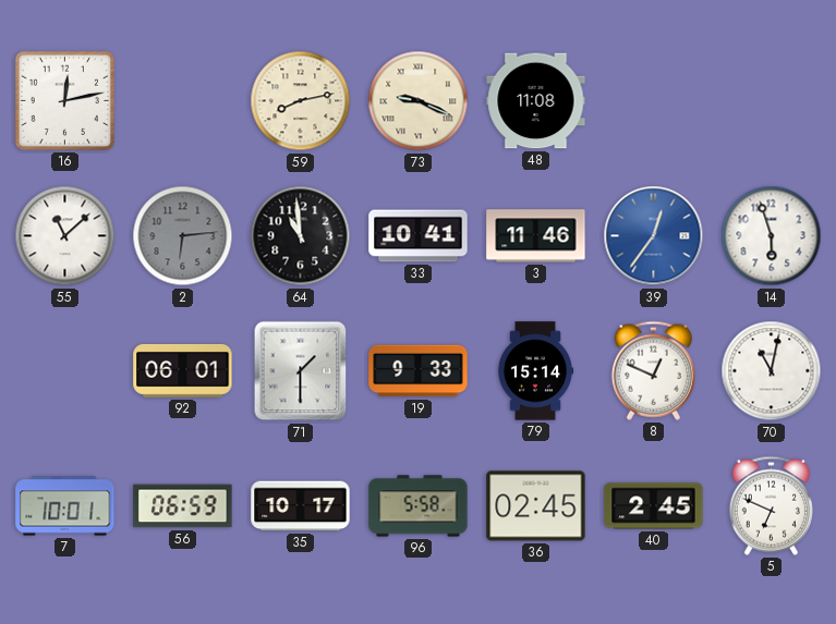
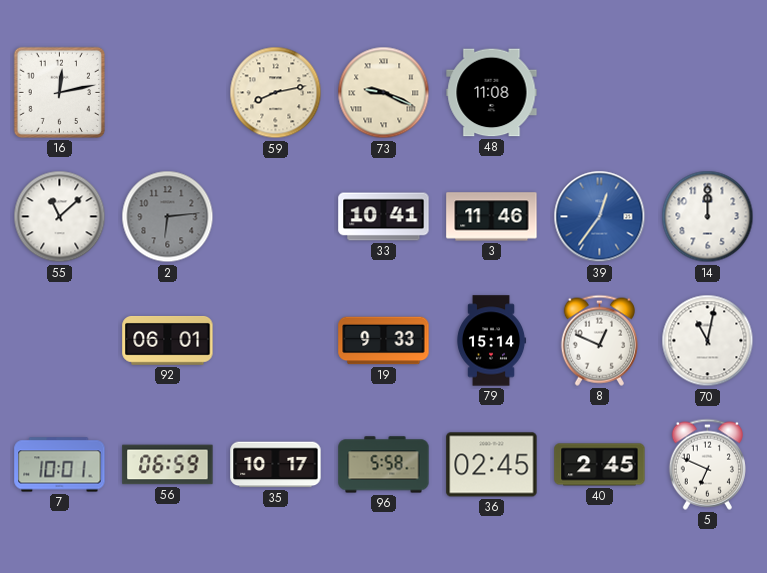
64: 10:59 -> none (301, 236)
14: 5:57 -> 12:00 (708, 217)
71: 1:30 -> none (301, 371)
